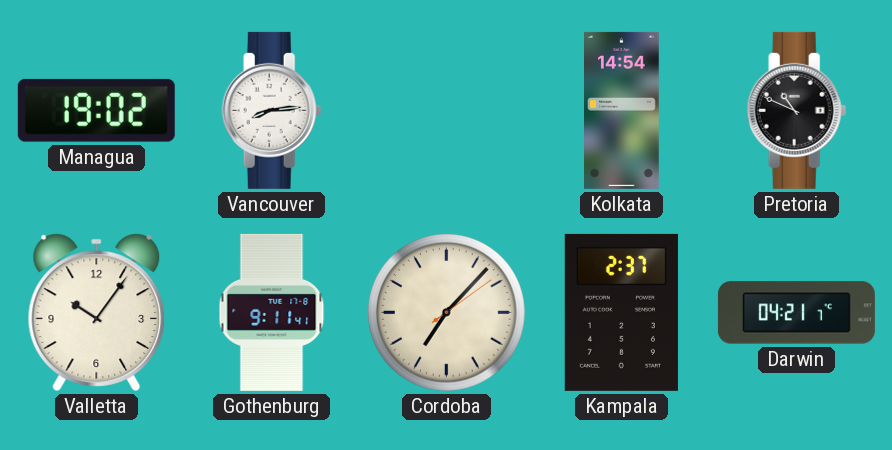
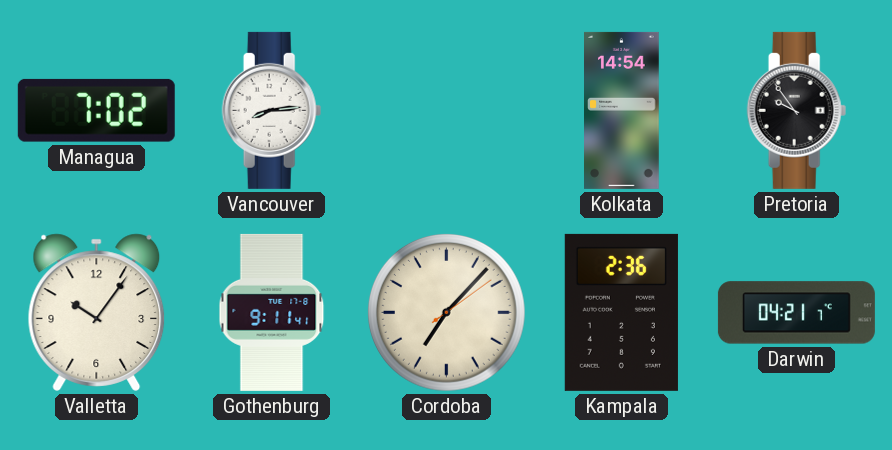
Managua: 19:02 -> 7:02 (96, 110)
Pretoria: 10:49 -> 9:54 (797, 110)
Kampala: 2:37 -> 2:36 (621, 312)
